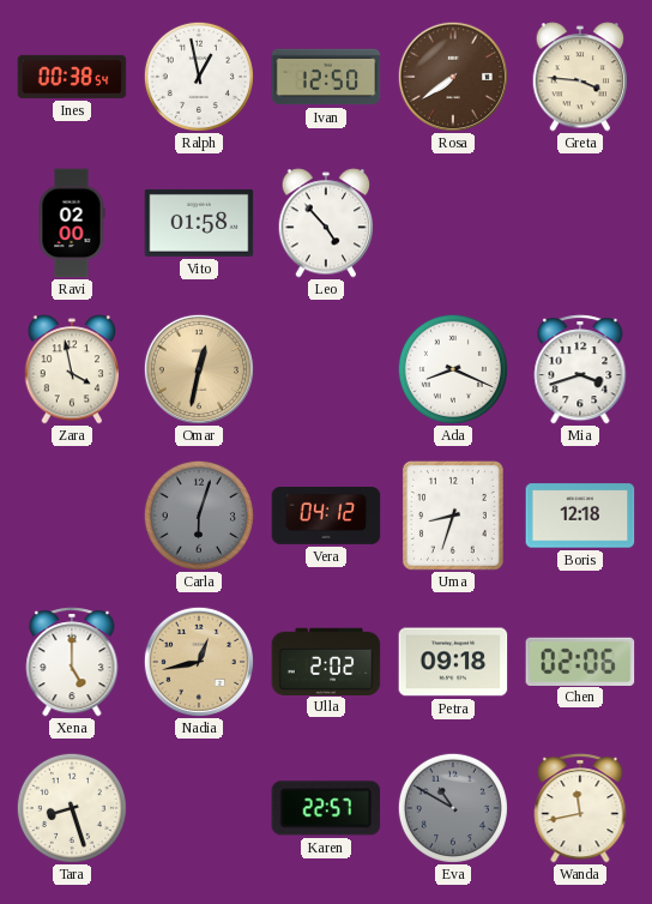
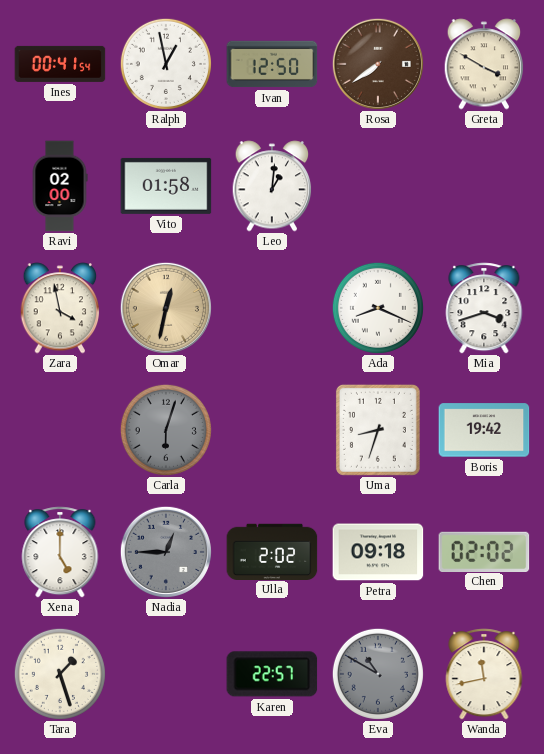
Ines: 00:38 -> 00:41 (60, 64)
Greta: 3:46 -> 3:50 (484, 64)
Leo: 4:53 -> 1:01 (272, 186)
Vera: 04:12 -> none (326, 517)
Boris: 12:18 -> 19:42 (484, 430)
Nadia: 12:43 -> 12:45 (166, 552)
Nadia dial: champagne -> grey (166, 552)
Chen: 02:06 -> 02:02 (484, 551)
Tara: 8:27 -> 1:27 (60, 674)
